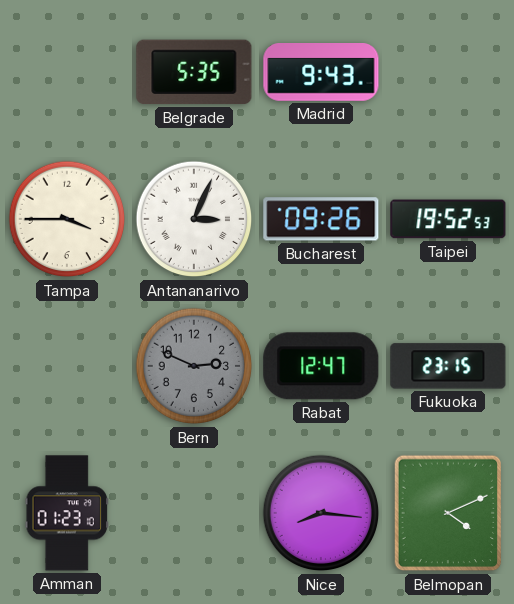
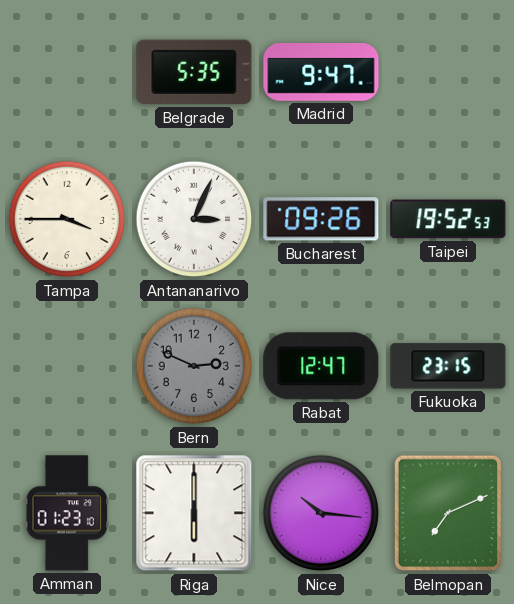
Madrid: 9:43 -> 9:47 (321, 73)
Riga: none -> 6:00 (194, 513)
Nice: 8:16 -> 10:16 (321, 513)
Belmopan: 4:11 -> 7:11 (448, 513)
